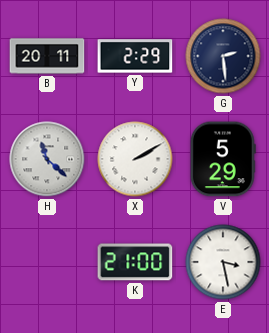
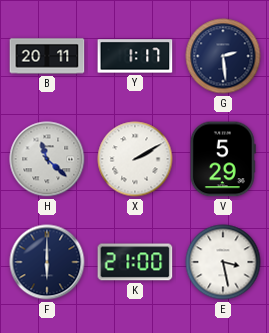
Y: 2:29 -> 1:17 (135, 56)
F: none -> 6:00 (47, 262)
